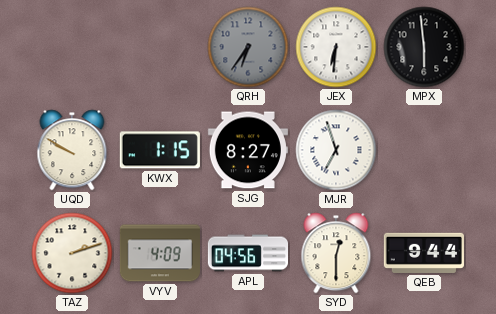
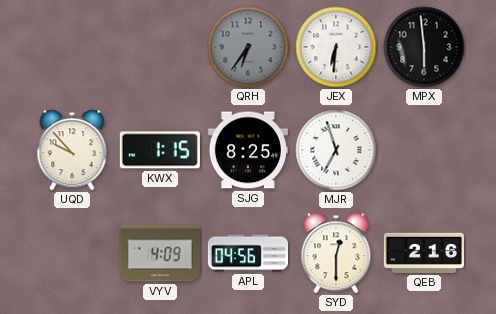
UQD: 9:50 -> 9:53 (72, 150)
SJG: 8:27 -> 8:25 (248, 150)
TAZ: 2:12 -> none (72, 253)
QEB: 9:44 -> 2:16 (424, 253)
